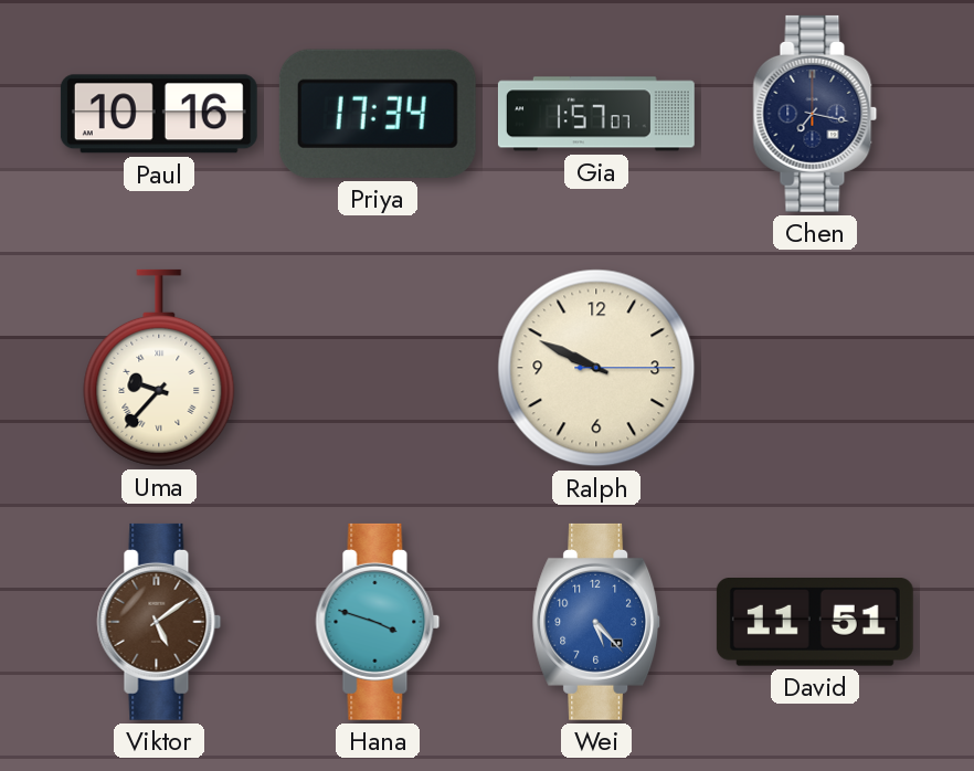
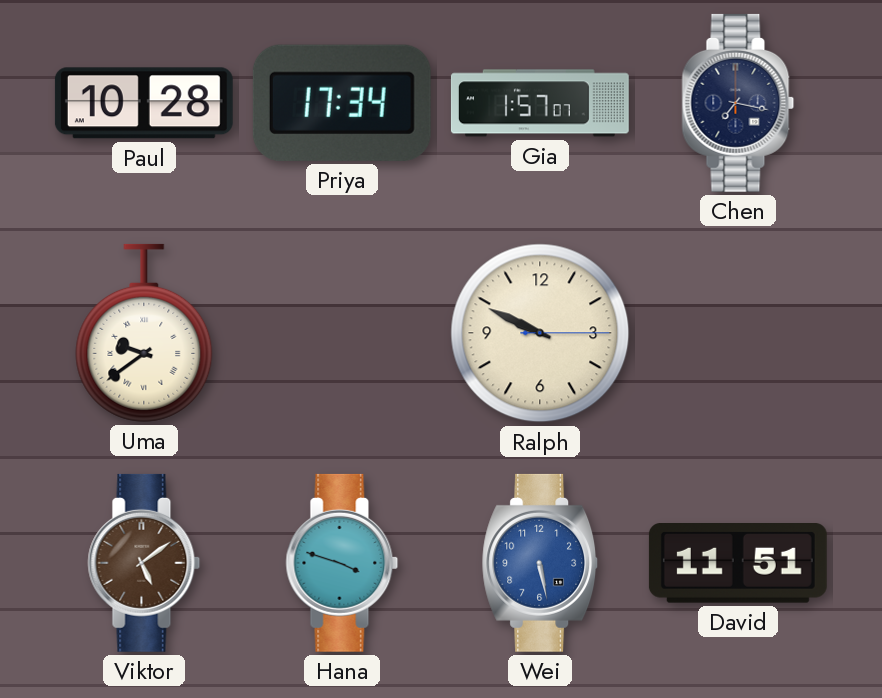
Paul: 10:16 -> 10:28 (144, 103)
Uma: 9:37 -> 9:39 (144, 333)
Wei: 5:23 -> 5:28 (540, 563)
